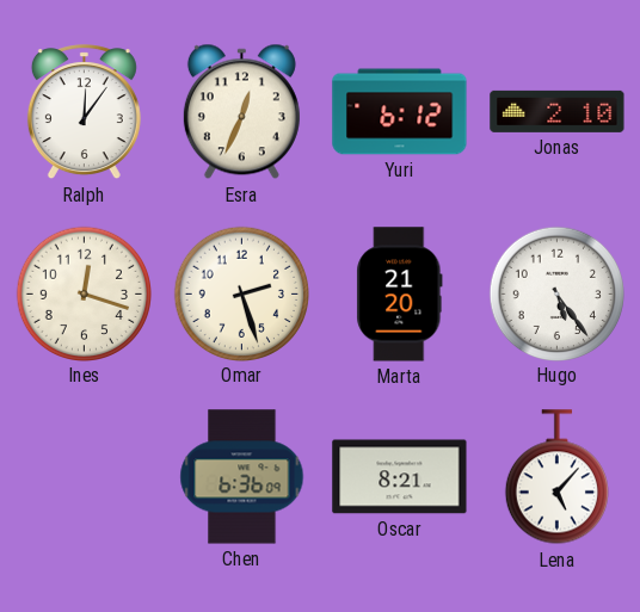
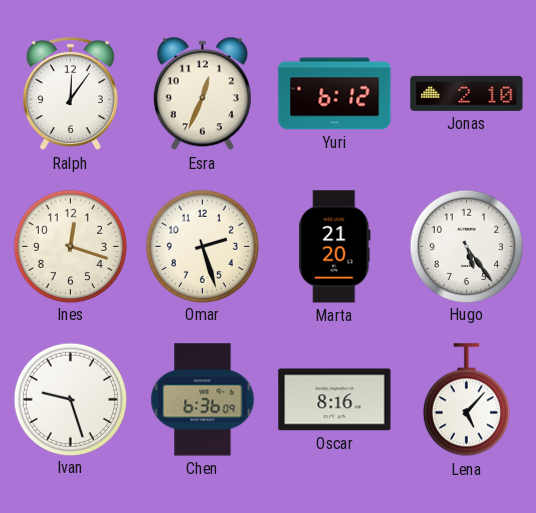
Ivan: none -> 9:27 (70, 399)
Oscar: 8:21 -> 8:16 (335, 400)
